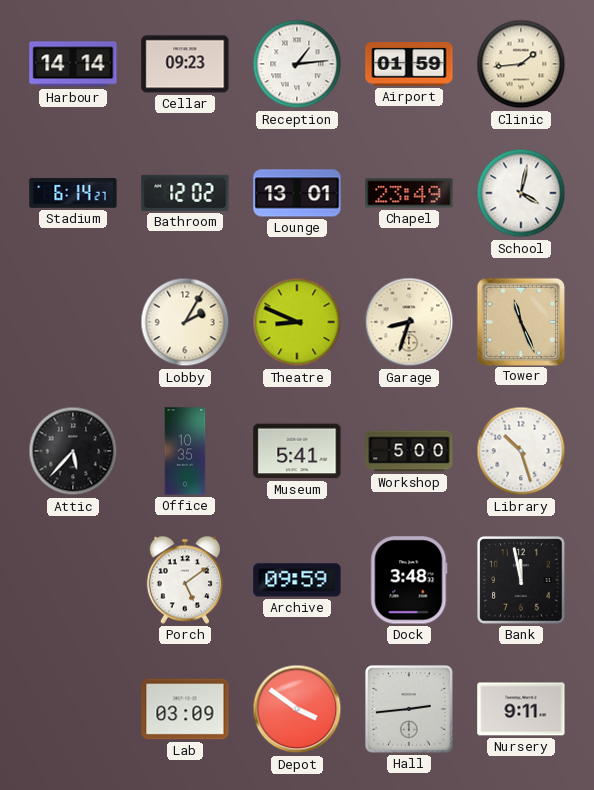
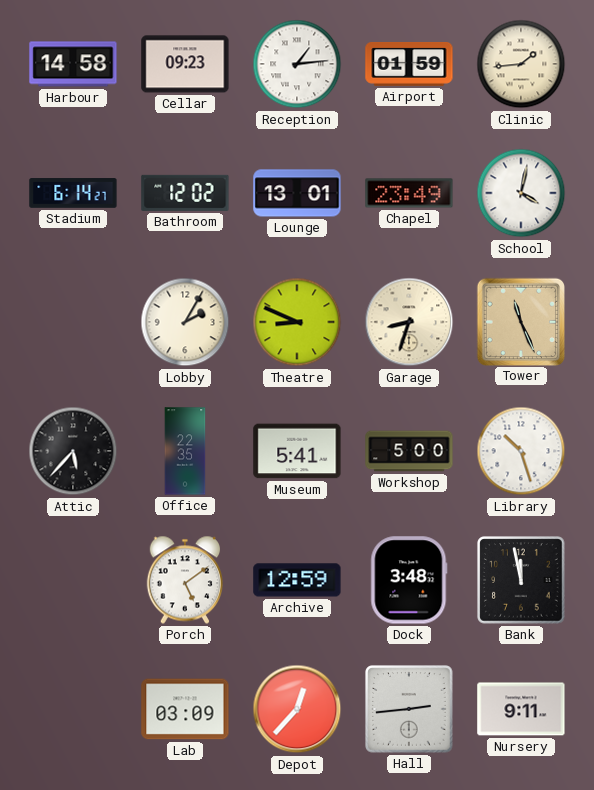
Harbour: 14:14 -> 14:58 (73, 64)
Office: 10:35 -> 22:35 (185, 451)
Archive: 09:59 -> 12:59 (297, 580)
Depot: 3:51 -> 12:37 (297, 709)
